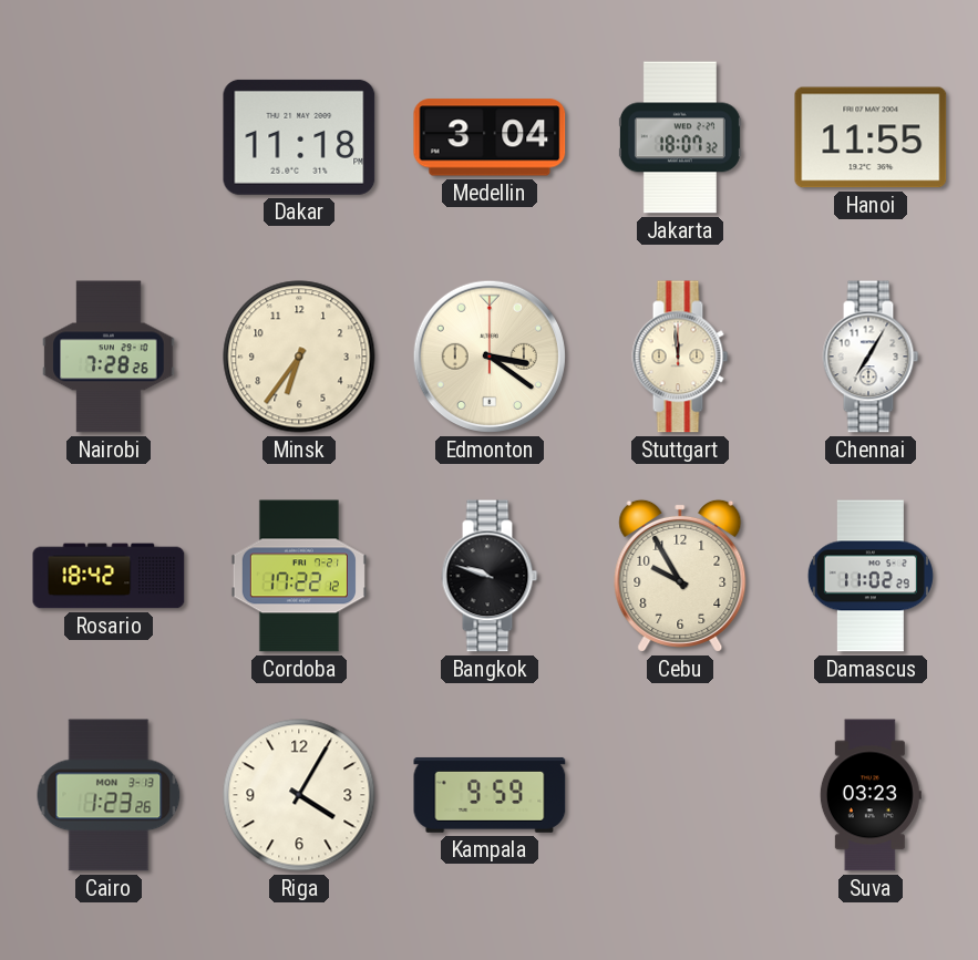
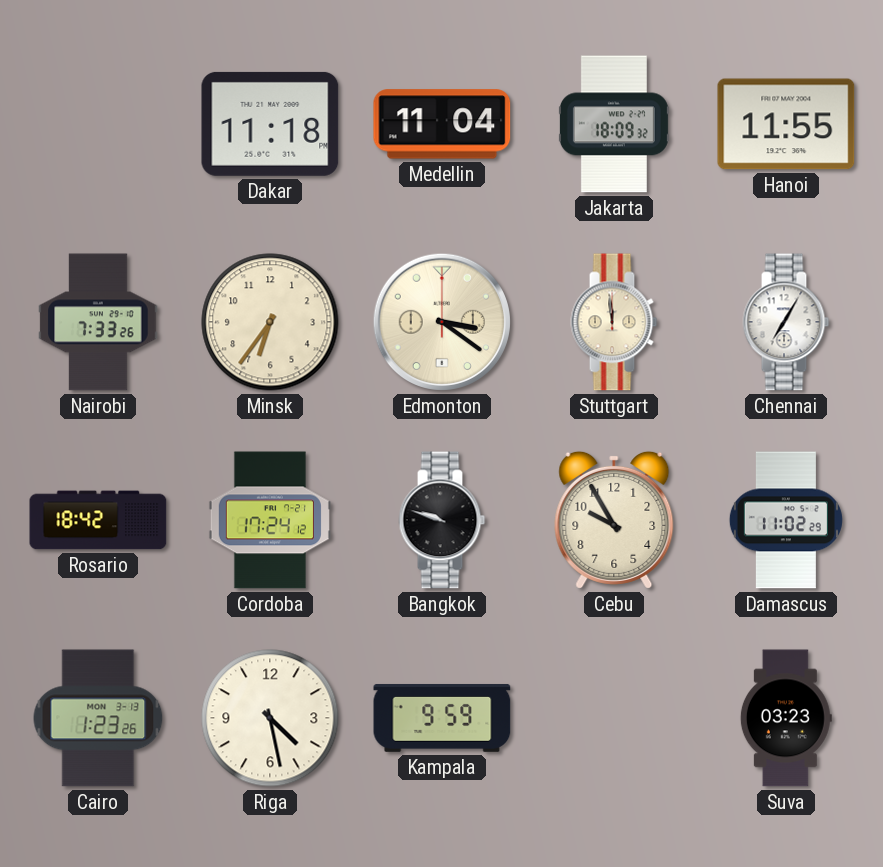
Medellin: 3:04 -> 11:04 (442, 124)
Jakarta: 18:07 -> 18:09 (614, 124)
Nairobi: 7:28 -> 7:33 (98, 322)
Cordoba: 17:22 -> 17:24 (270, 520)
Riga: 4:05 -> 4:28 (270, 718)
